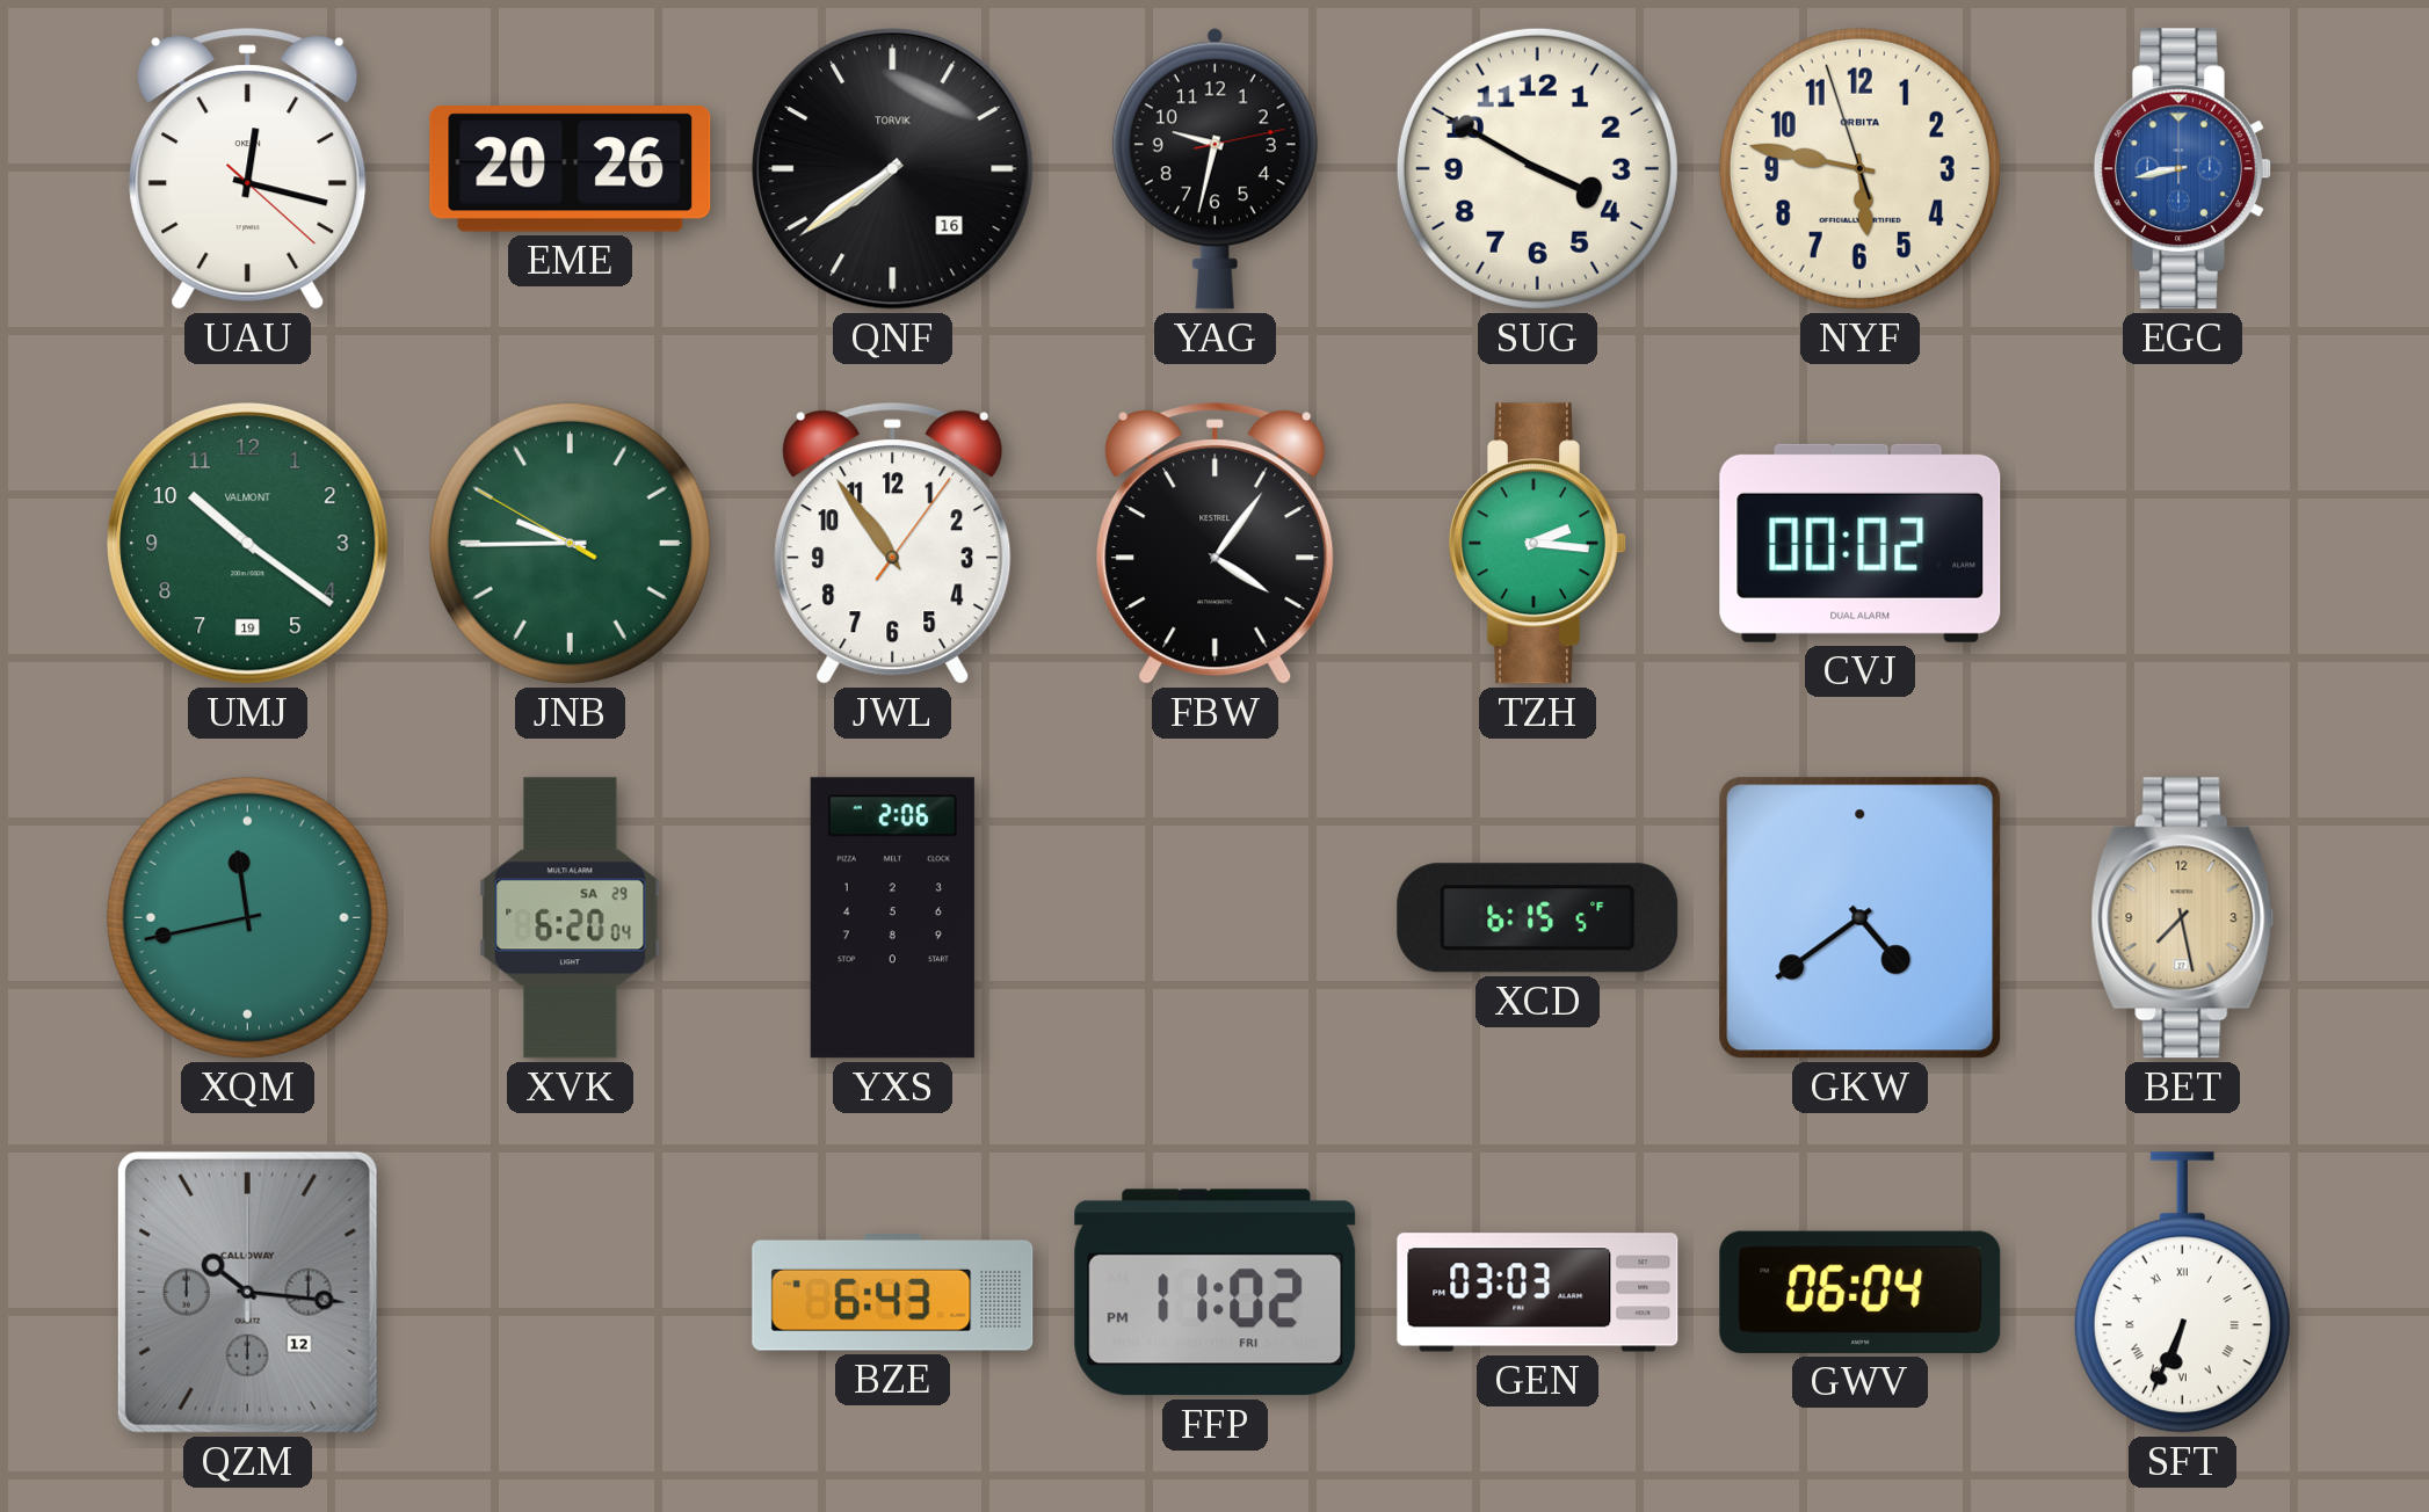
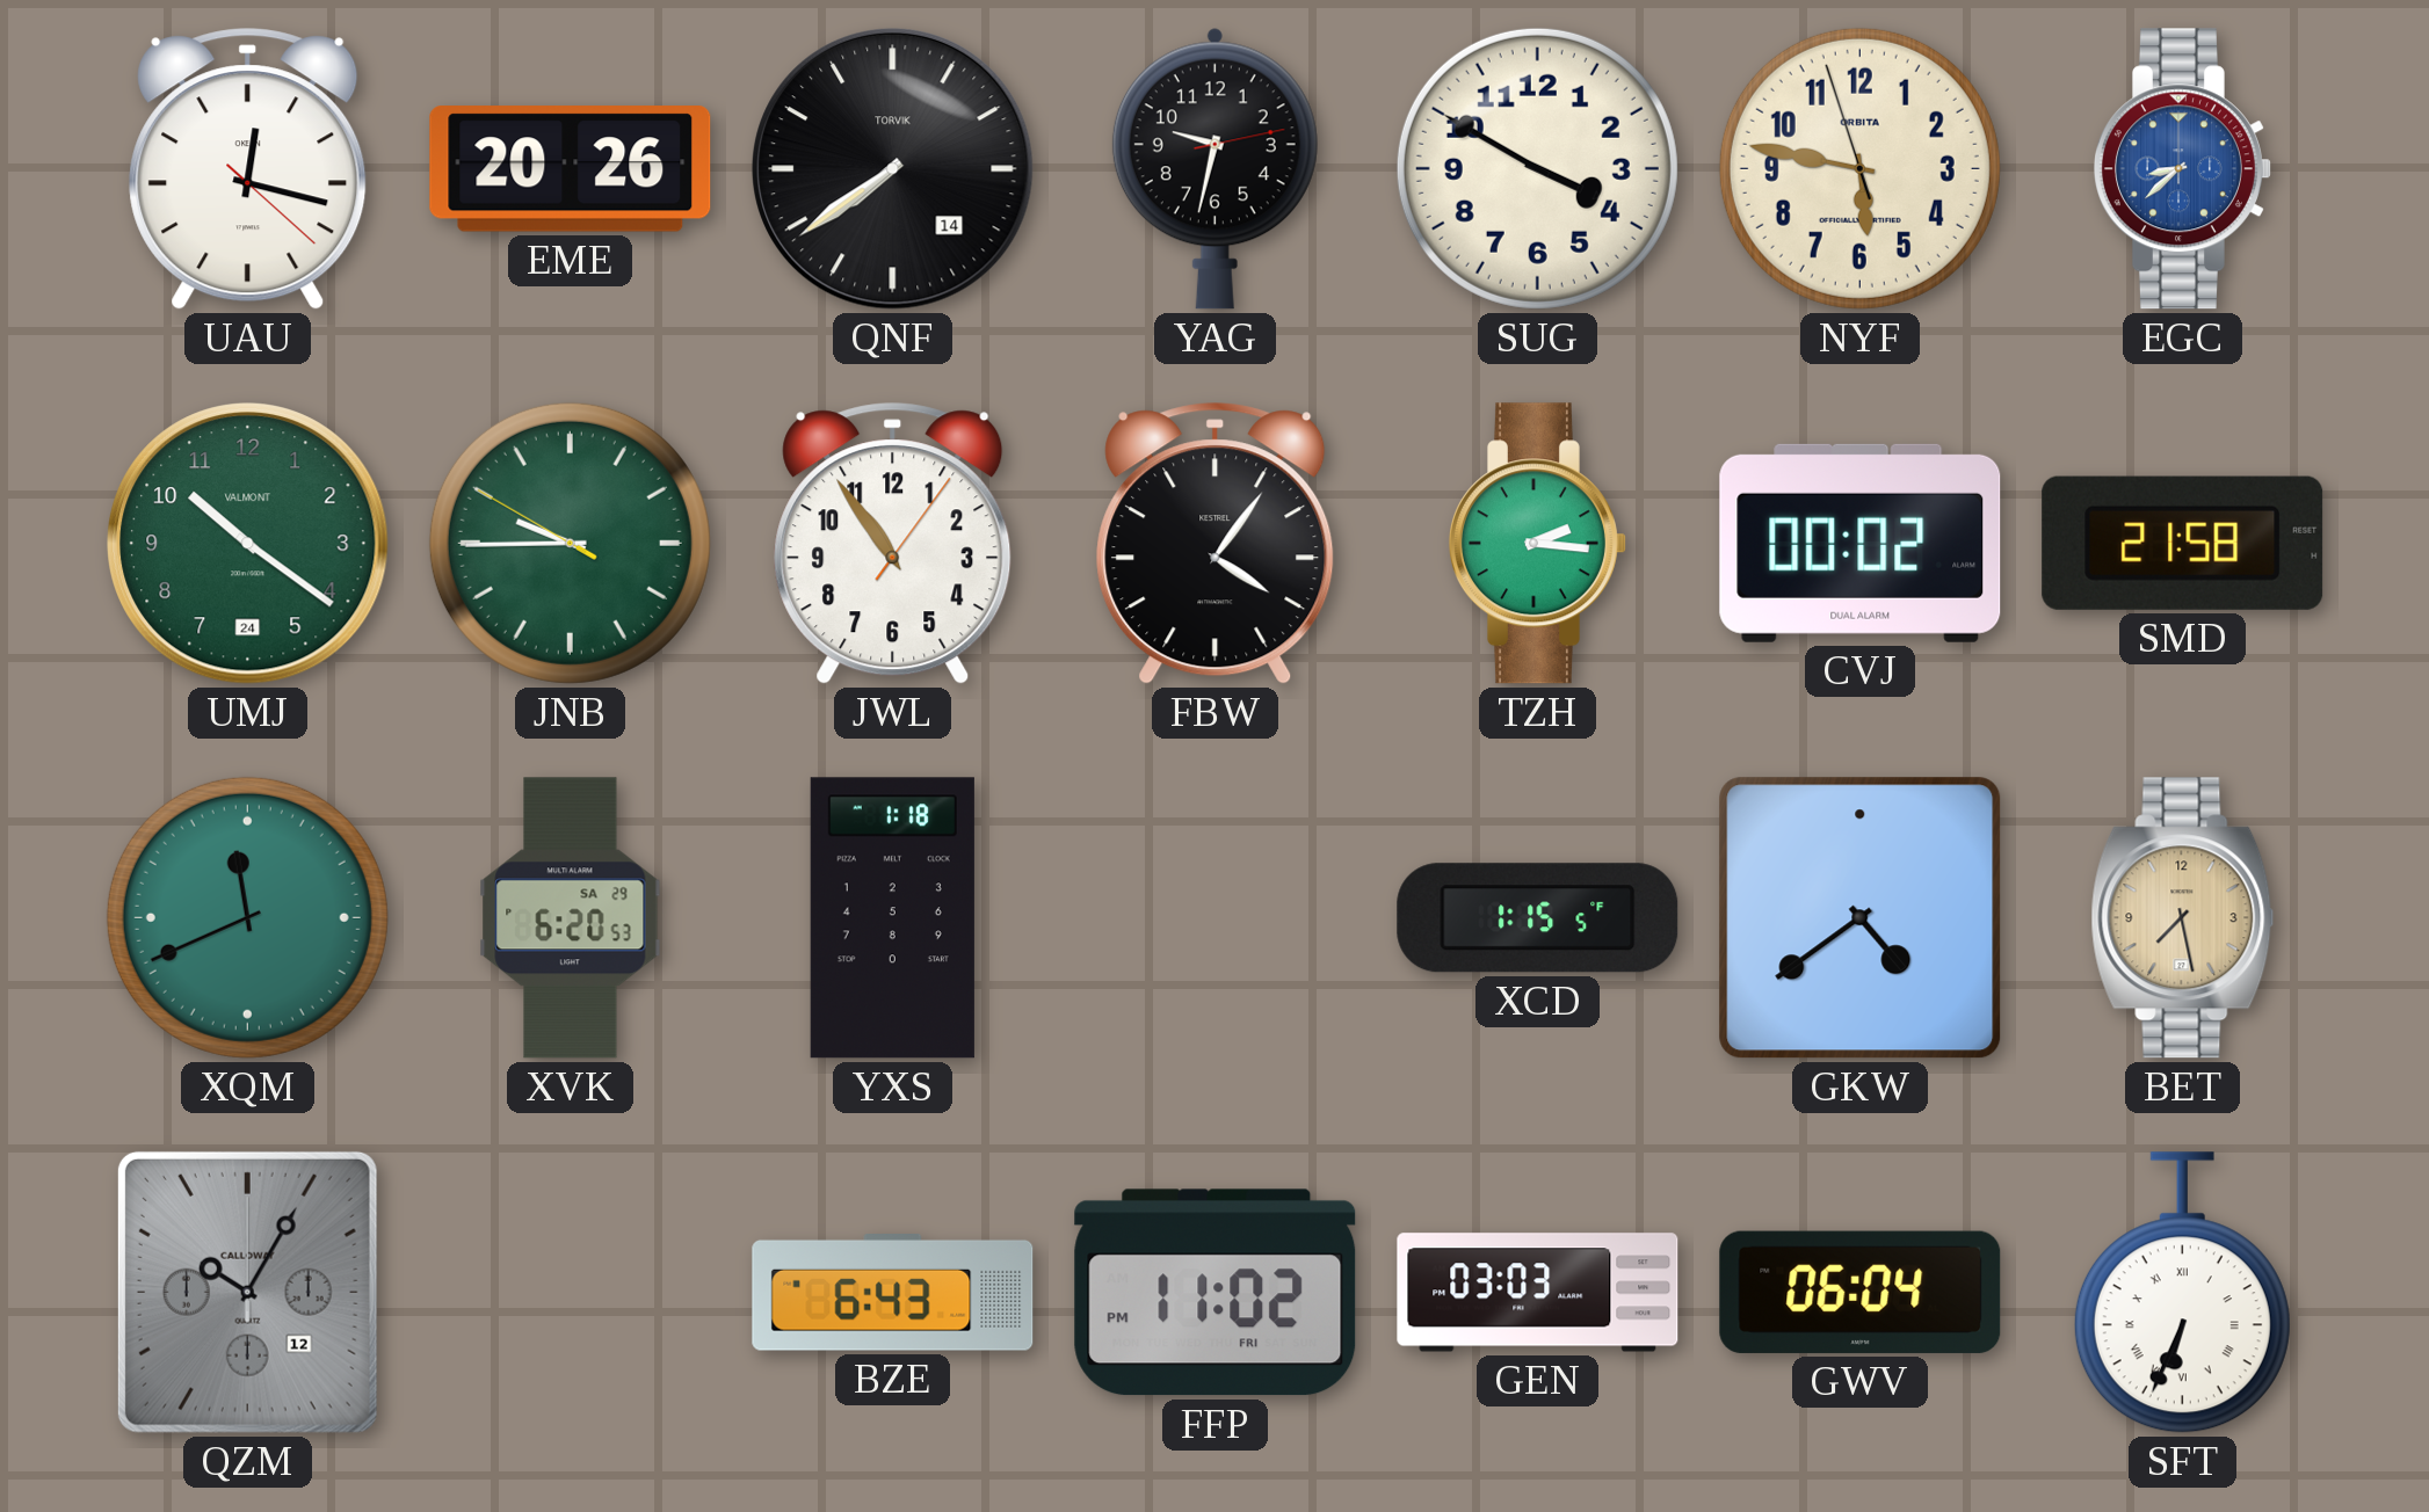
QNF date: 16 -> 14 (893, 169)
EGC: 8:43 -> 8:38 (2182, 169)
UMJ date: 19 -> 24 (248, 544)
SMD: none -> 21:58 (2183, 543)
XQM: 11:43 -> 11:41 (247, 917)
XVK: 6:20:04 -> 6:20:53 (571, 918)
YXS: 2:06 -> 1:18 (892, 918)
XCD: 6:15 -> 1:15 (1538, 918)
QZM: 10:16 -> 10:05 (247, 1292)
